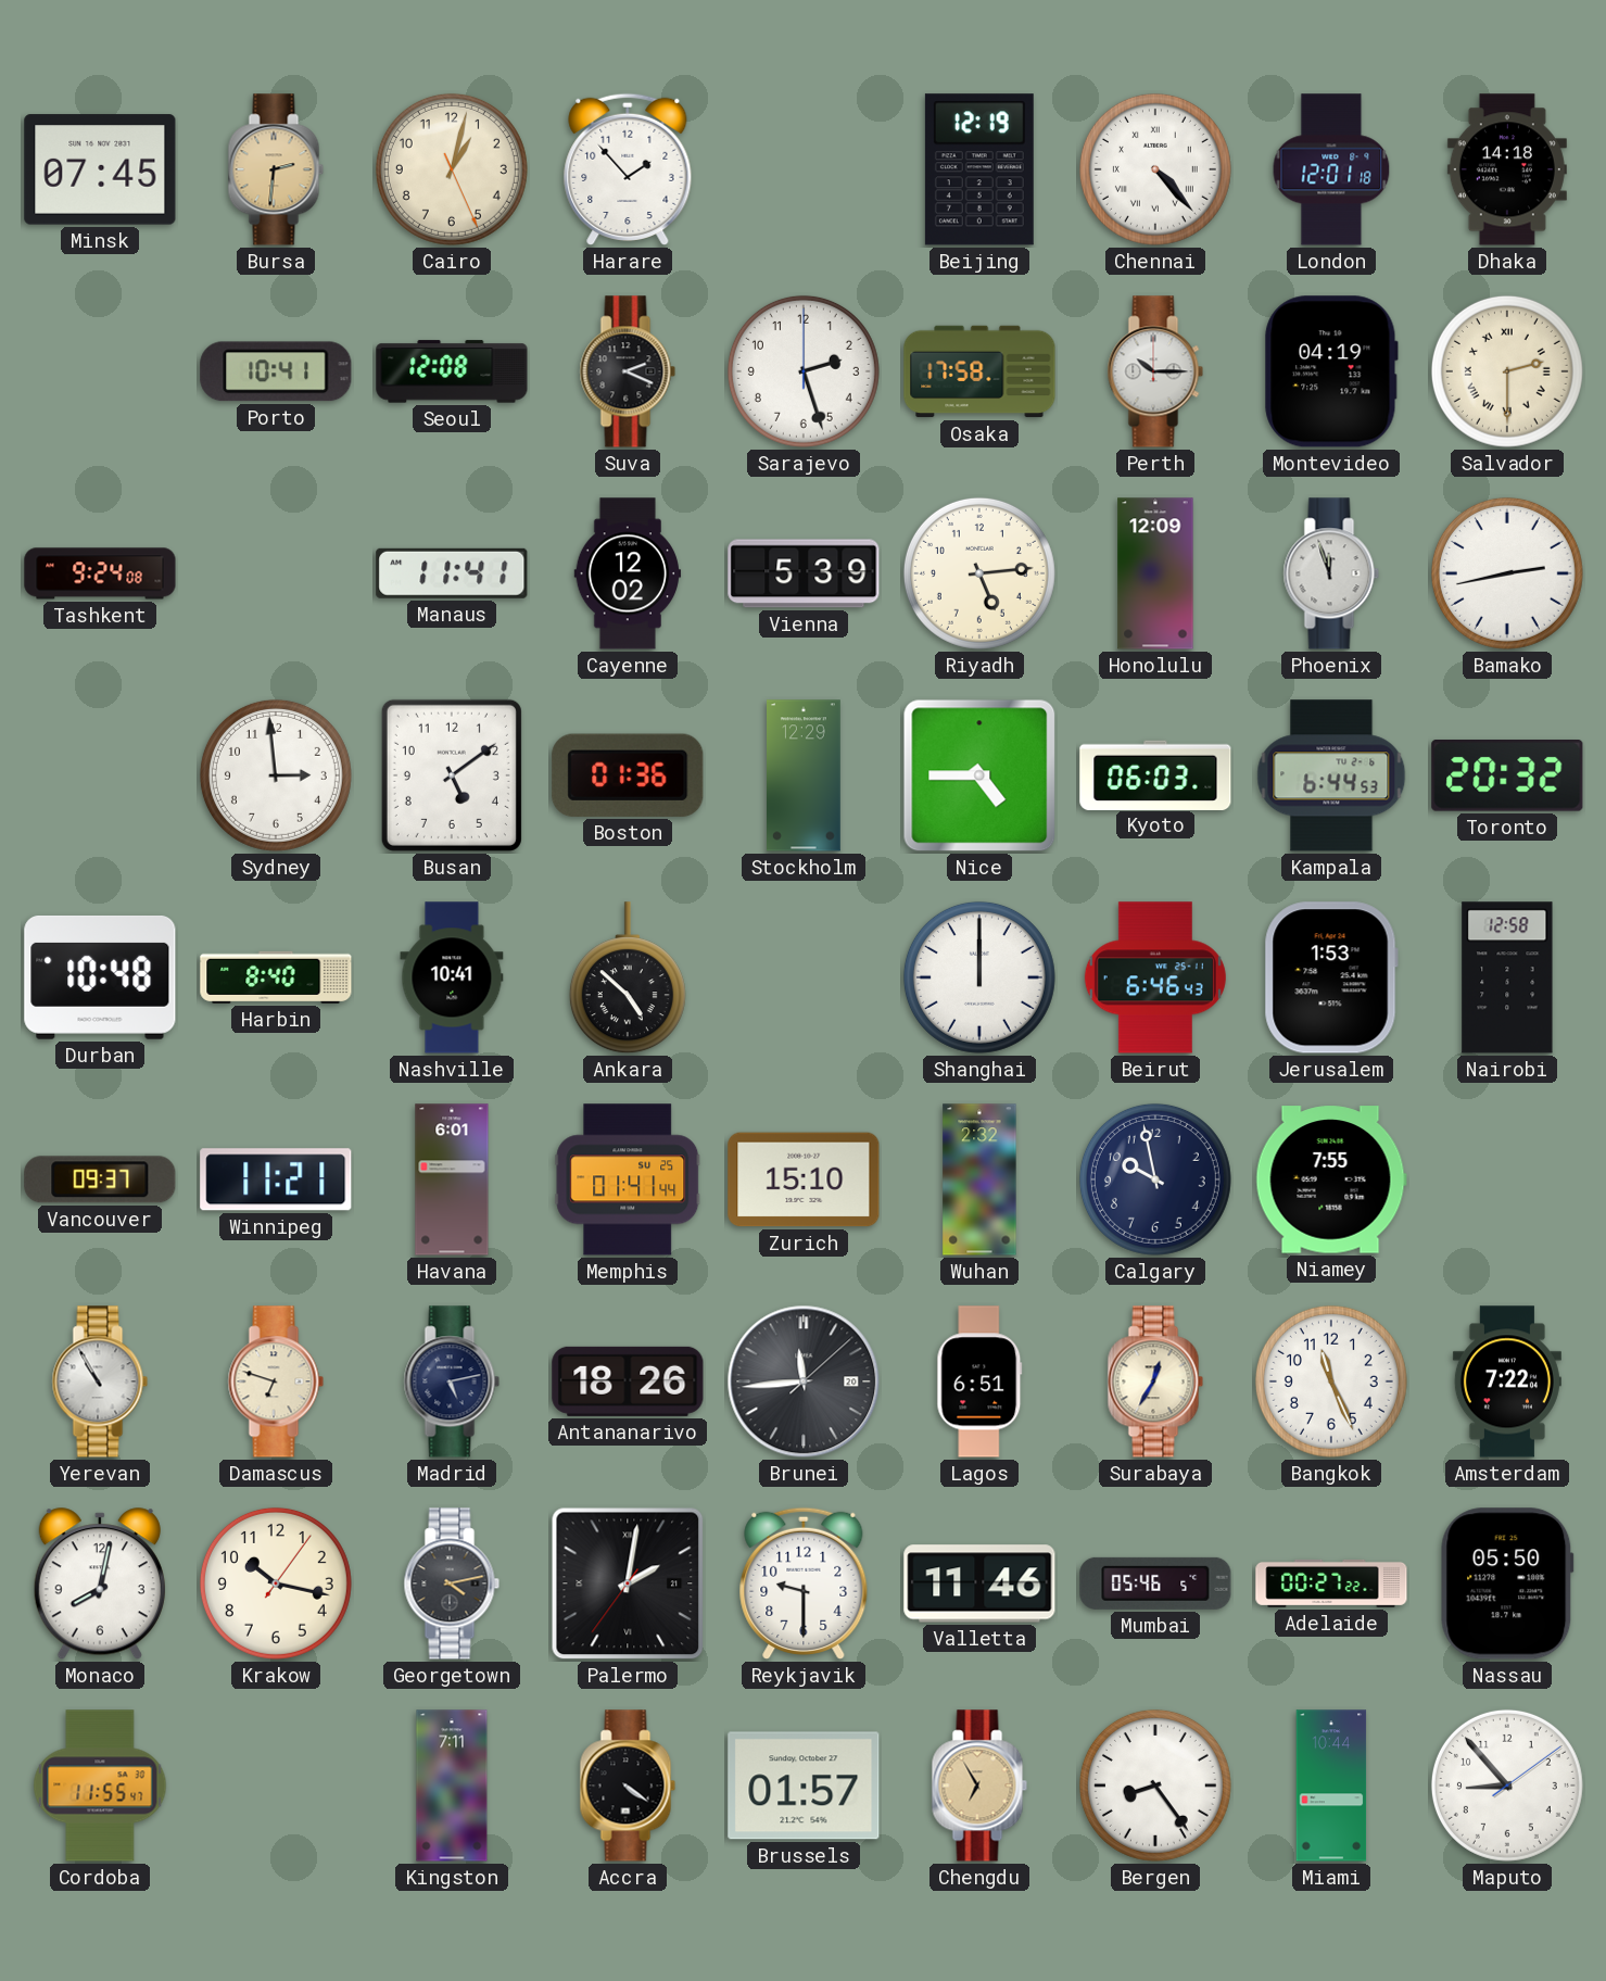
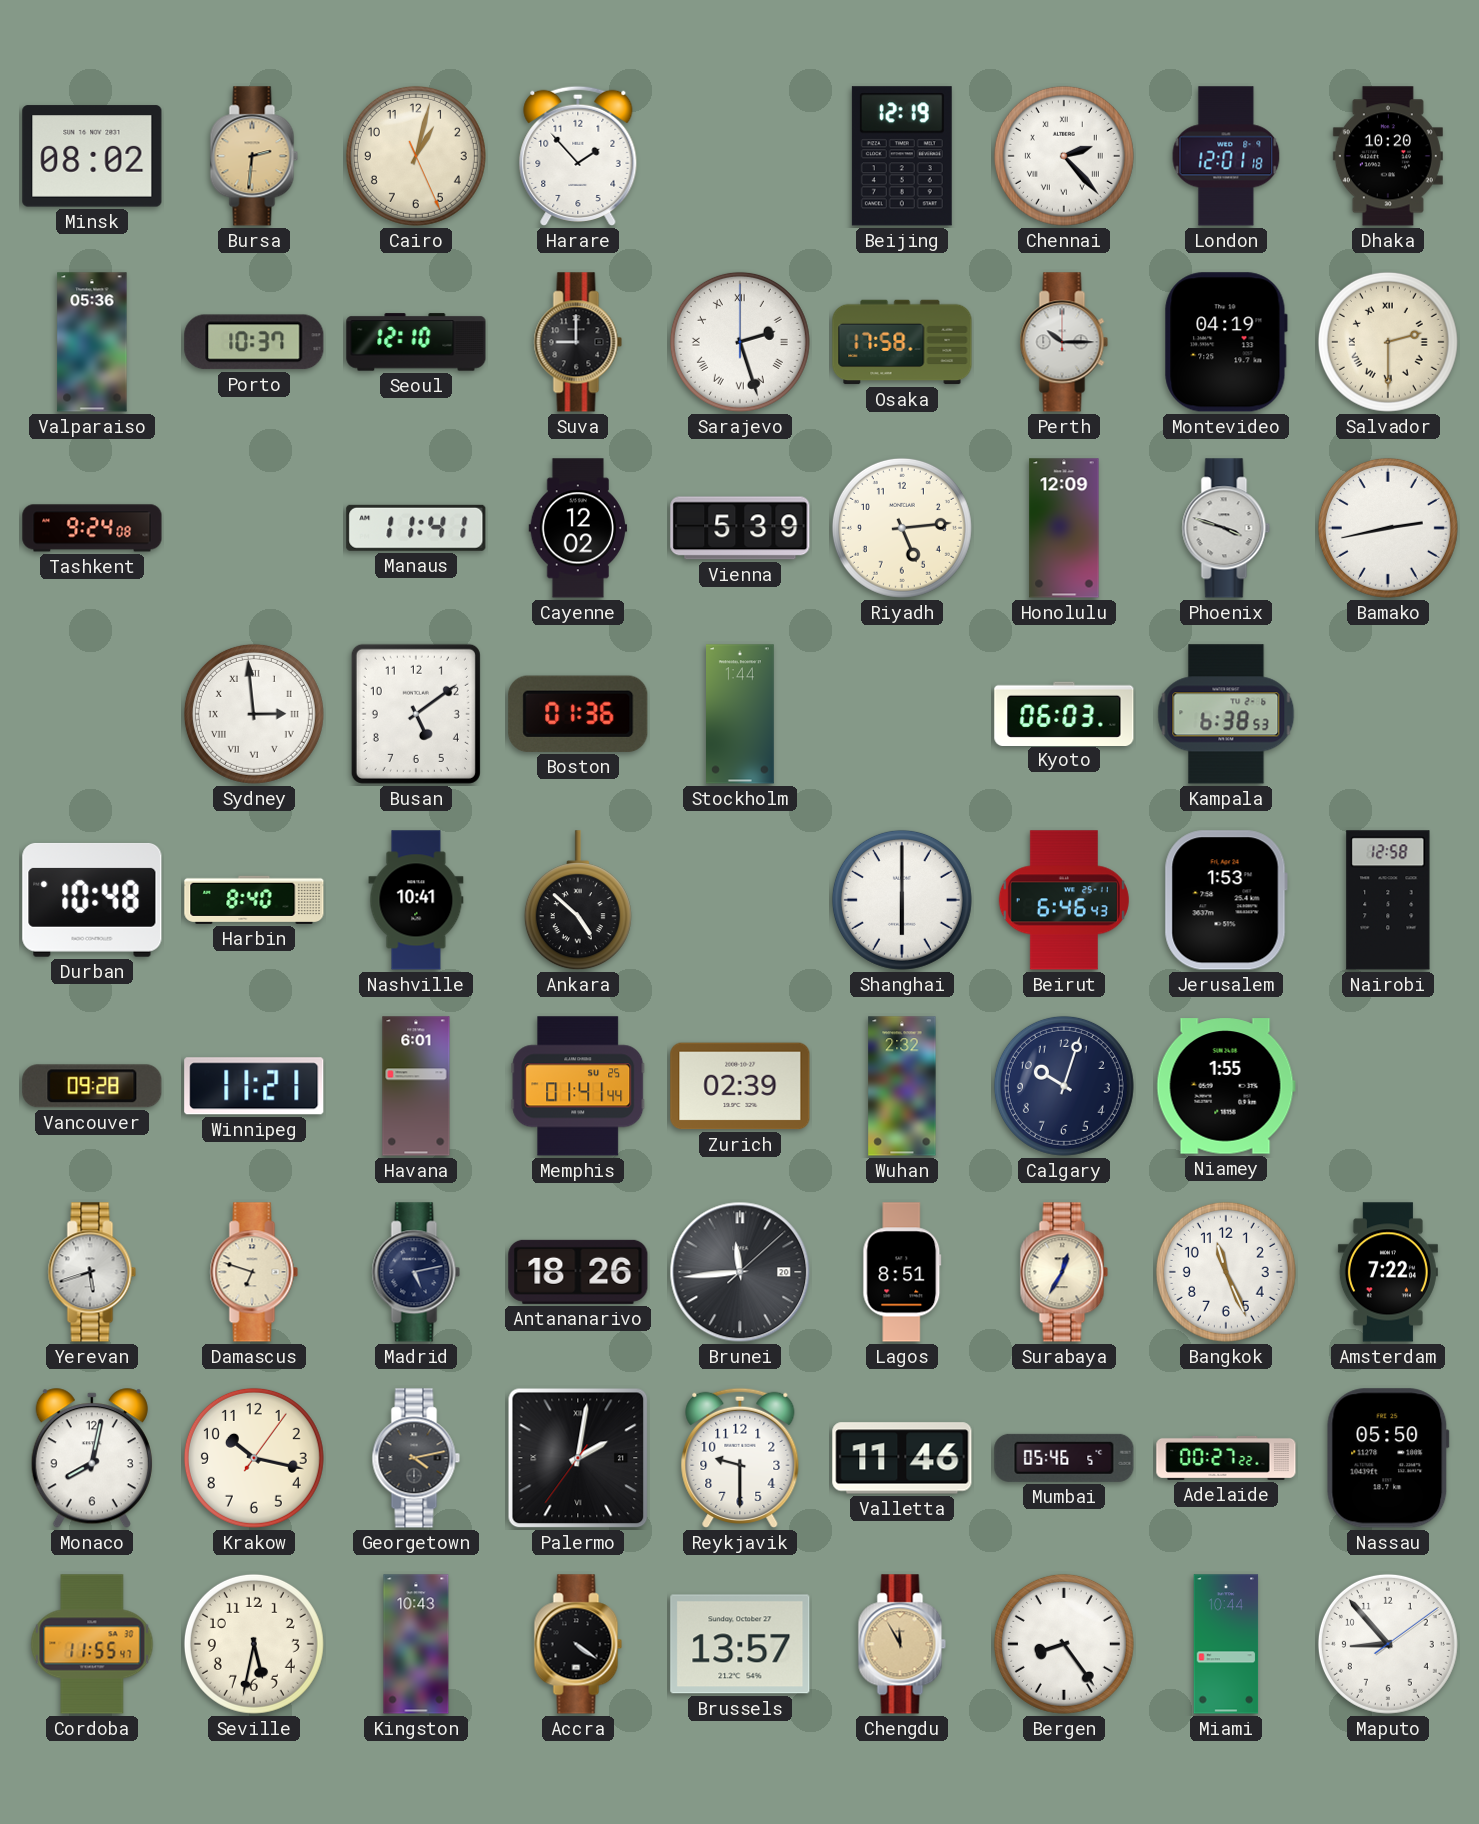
Minsk: 07:45 -> 08:02 (92, 156)
Chennai: 4:23 -> 2:23 (1064, 156)
Dhaka: 14:18 -> 10:20 (1388, 156)
Valparaiso: none -> 05:36 (92, 342)
Porto: 10:41 -> 10:37 (254, 342)
Seoul: 12:08 -> 12:10 (416, 342)
Suva: 2:19 -> 9:00 (578, 342)
Sarajevo numerals: Arabic -> Roman (740, 342)
Phoenix: 11:57 -> 3:48 (1226, 528)
Sydney numerals: Arabic -> Roman (254, 714)
Stockholm: 12:29 -> 1:44 (741, 714)
Nice: 4:45 -> none (979, 775)
Kampala: 6:44 -> 6:38 (1226, 714)
Toronto: 20:32 -> none (1507, 777)
Shanghai: 12:00 -> 6:00 (902, 900)
Vancouver: 09:37 -> 09:28 (92, 1086)
Zurich: 15:10 -> 02:39 (740, 1086)
Calgary: 9:58 -> 10:03 (1064, 1086)
Niamey: 7:55 -> 1:55 (1226, 1086)
Yerevan: 10:55 -> 5:42 (92, 1272)
Lagos: 6:51 -> 8:51 (902, 1272)
Seville: none -> 5:32 (254, 1644)
Kingston: 7:11 -> 10:43 (416, 1644)
Brussels: 01:57 -> 13:57 (740, 1644)
Chengdu: 6:55 -> 11:55 (902, 1644)
